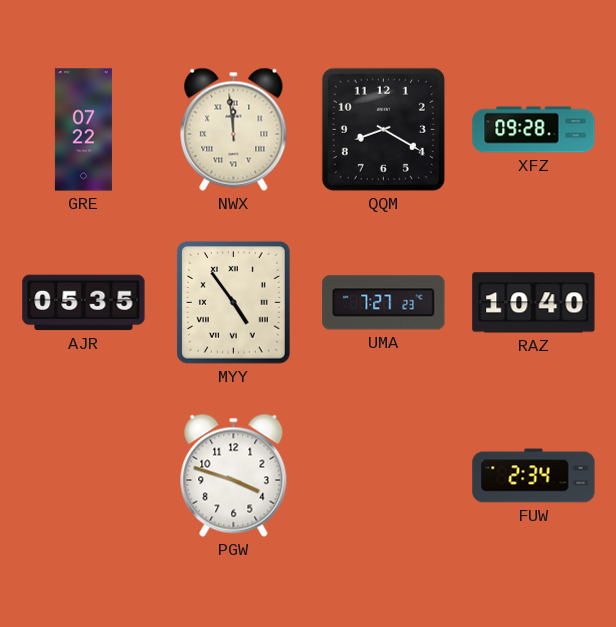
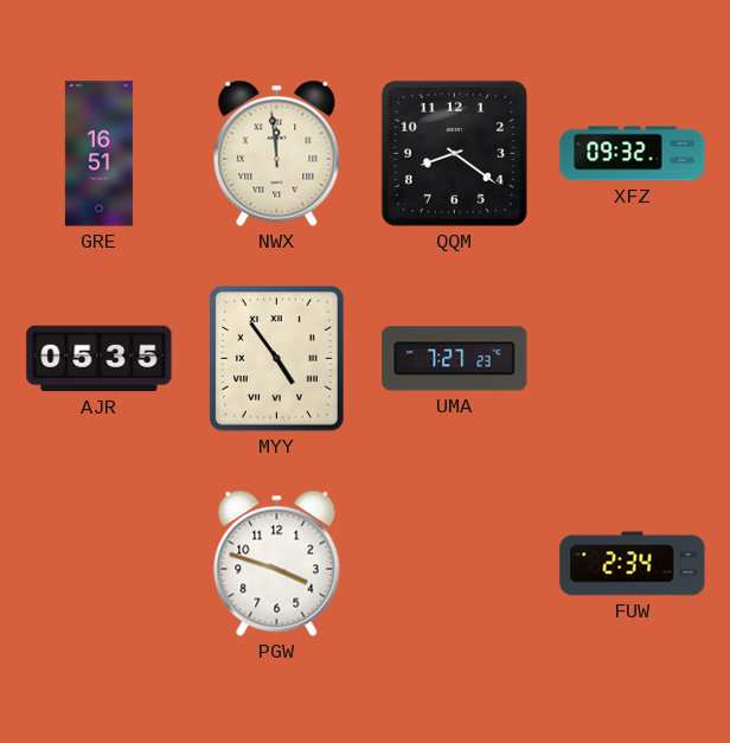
GRE: 07:22 -> 16:51 (98, 154)
QQM: 8:20 -> 8:21 (454, 153)
XFZ: 09:28 -> 09:32 (633, 154)
RAZ: 10:40 -> none (534, 303)
